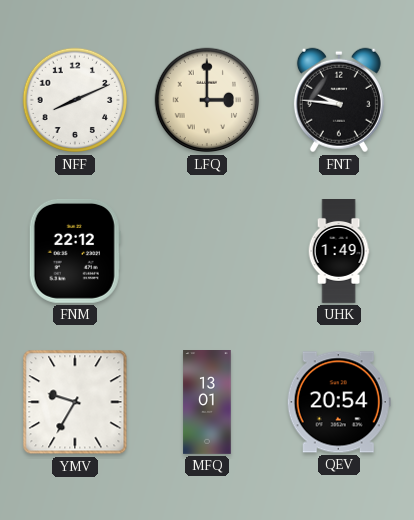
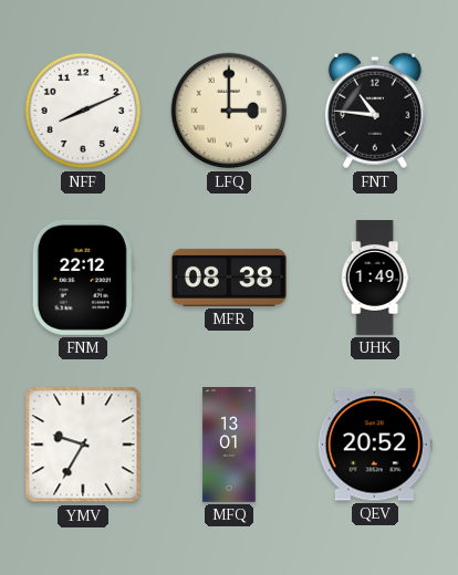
FNT: 9:46 -> 10:46 (375, 111)
MFR: none -> 08:38 (229, 278)
QEV: 20:54 -> 20:52 (375, 445)
